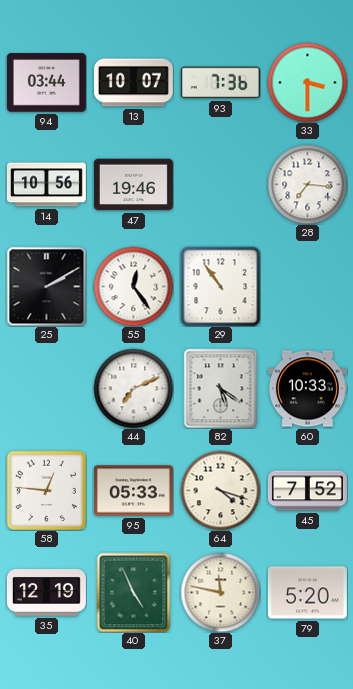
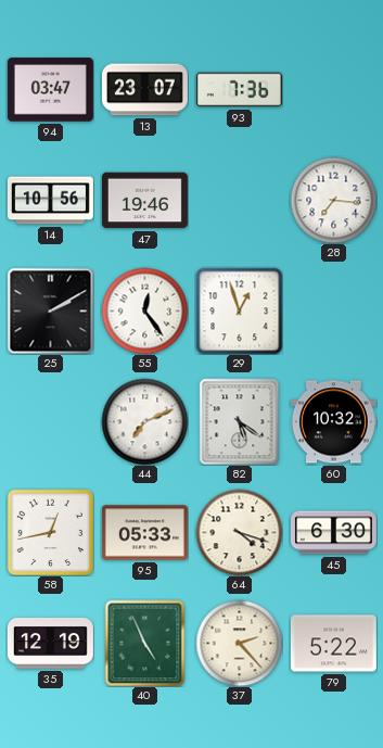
94: 03:44 -> 03:47 (50, 90)
13: 10:07 -> 23:07 (144, 90)
33: 3:30 -> none (307, 82)
29: 10:54 -> 12:57 (239, 310)
60: 10:33 -> 10:32 (333, 422)
58: 12:46 -> 12:43 (50, 532)
45: 7:52 -> 6:30 (333, 533)
37: 11:47 -> 2:23 (239, 643)
79: 5:20 -> 5:22 (333, 644)
